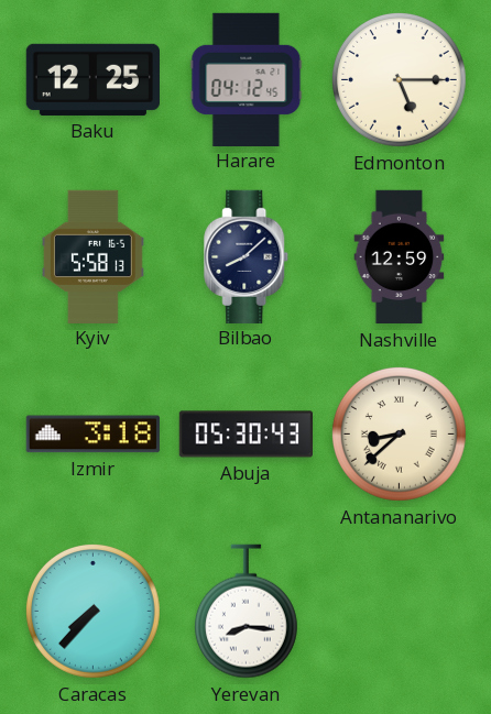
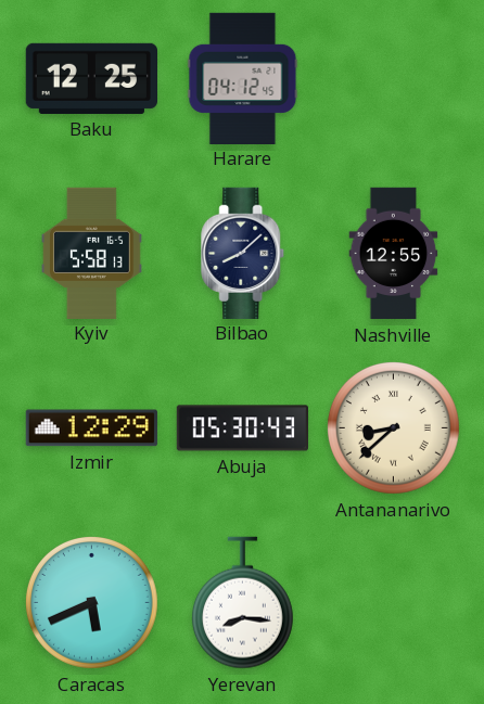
Edmonton: 5:15 -> none (399, 79)
Nashville: 12:59 -> 12:55 (394, 254)
Izmir: 3:18 -> 12:29 (91, 428)
Caracas: 7:37 -> 5:41 (91, 602)
